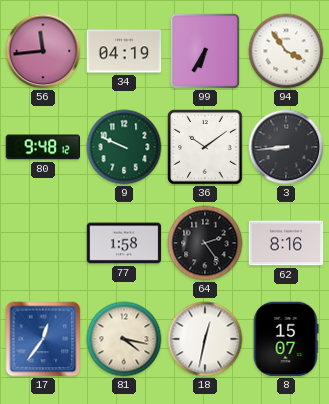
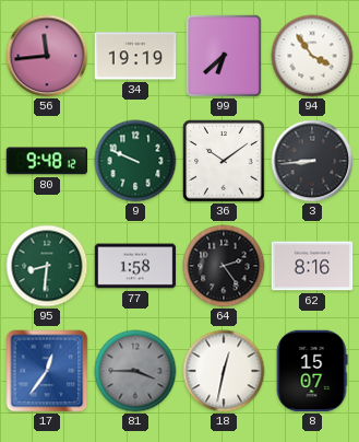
34: 04:19 -> 19:19 (135, 56)
99: 6:35 -> 6:38 (224, 56)
95: none -> 8:31 (47, 266)
81: 4:17 -> 3:45 (135, 371)
81 dial: cream -> grey (135, 371)
